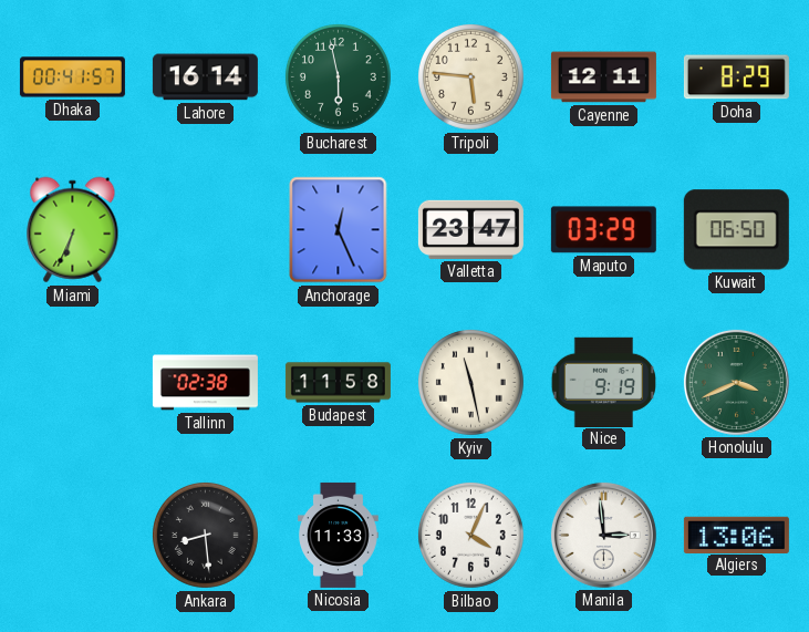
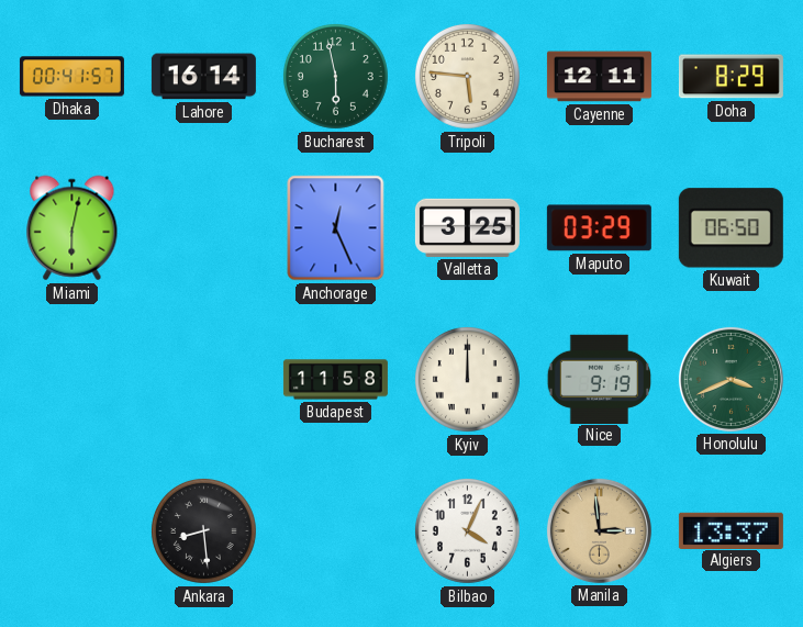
Miami: 6:34 -> 6:02 (73, 228)
Valletta: 23:47 -> 3:25 (467, 227)
Tallinn: 02:38 -> none (205, 383)
Kyiv: 11:28 -> 12:00 (467, 379)
Nicosia: 11:33 -> none (339, 535)
Manila dial: white -> champagne (599, 530)
Algiers: 13:06 -> 13:37 (730, 530)
